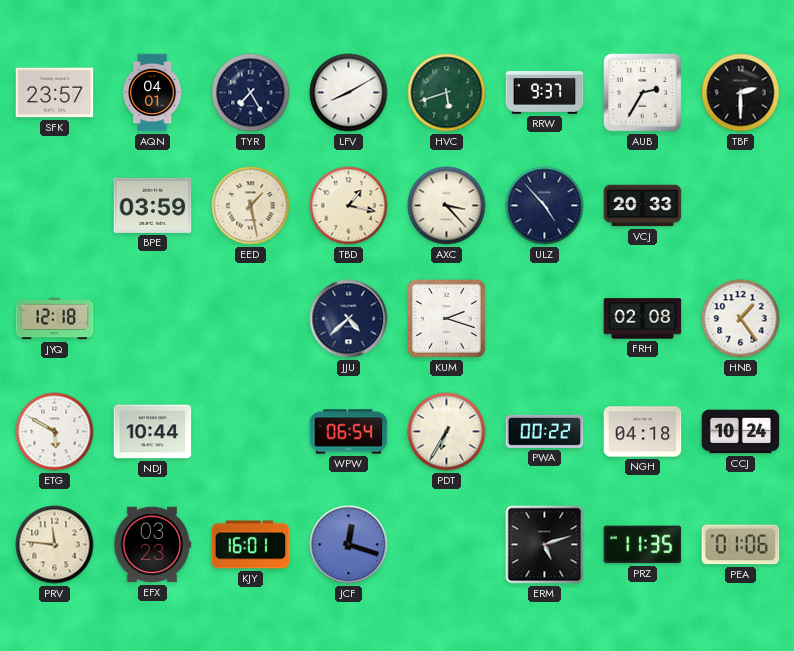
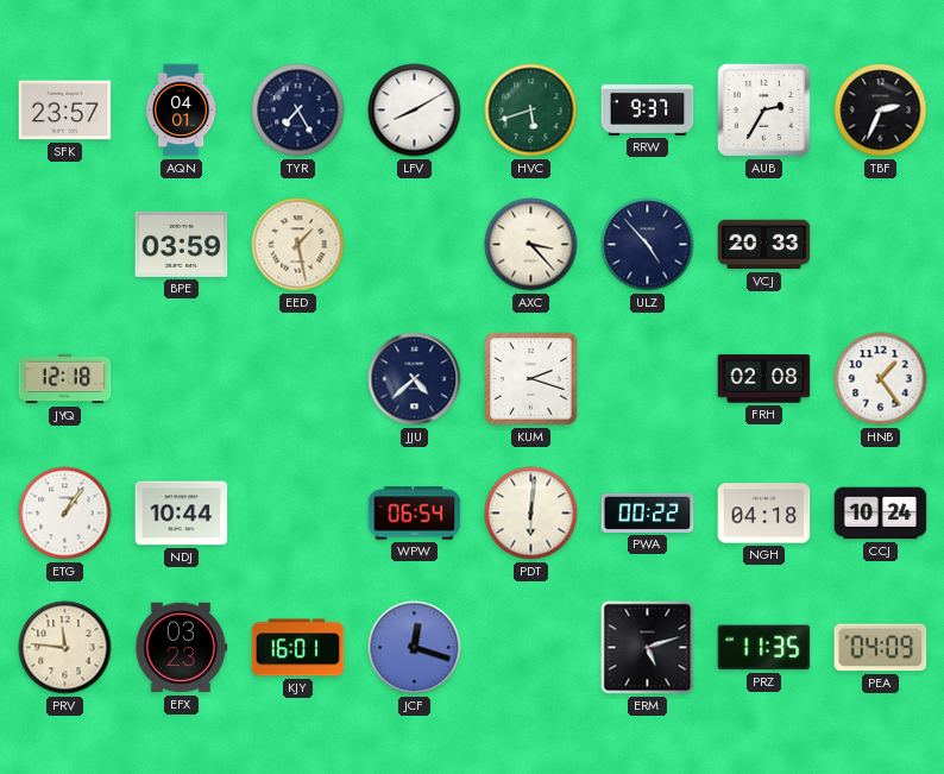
TBF: 2:30 -> 2:34 (881, 111)
TBD: 1:17 -> none (349, 206)
ETG: 5:50 -> 1:06 (65, 514)
PDT: 6:35 -> 6:01 (531, 514)
PEA: 01:06 -> 04:09 (881, 648)
